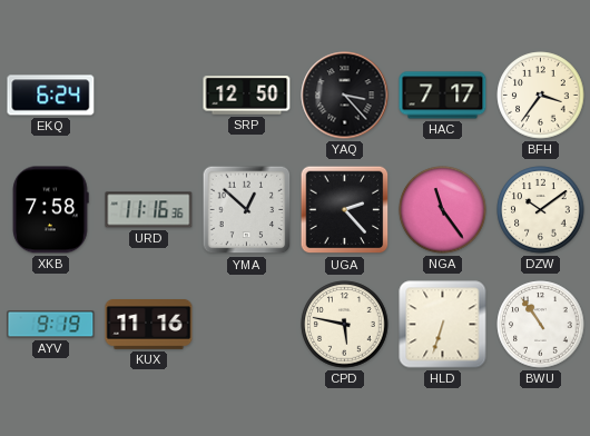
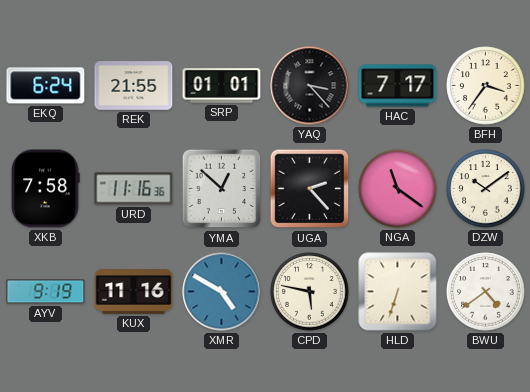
REK: none -> 21:55 (134, 86)
SRP: 12:50 -> 01:01 (222, 86)
NGA: 11:24 -> 11:21 (398, 189)
XMR: none -> 4:50 (222, 292)
BWU: 10:54 -> 4:39 (486, 292)
